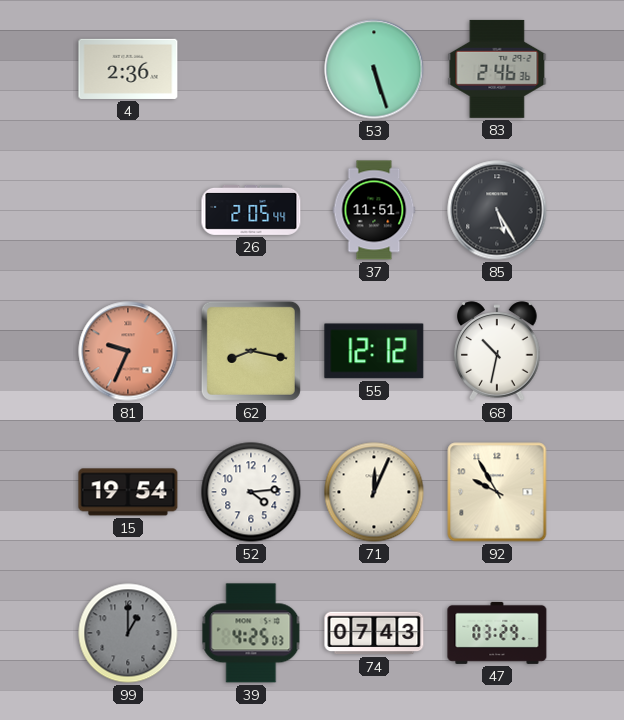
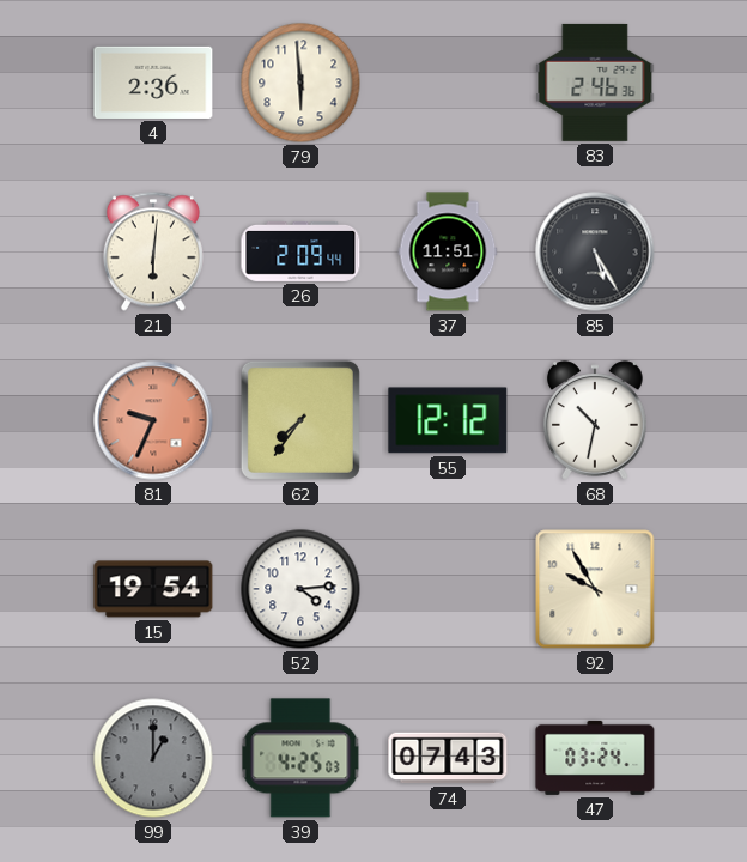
79: none -> 5:59 (300, 83)
53: 5:27 -> none (374, 69)
21: none -> 6:01 (153, 251)
26: 2:05 -> 2:09 (300, 251)
62: 8:17 -> 7:36 (300, 420)
71: 12:04 -> none (374, 492)
47: 03:29 -> 03:24 (595, 758)
